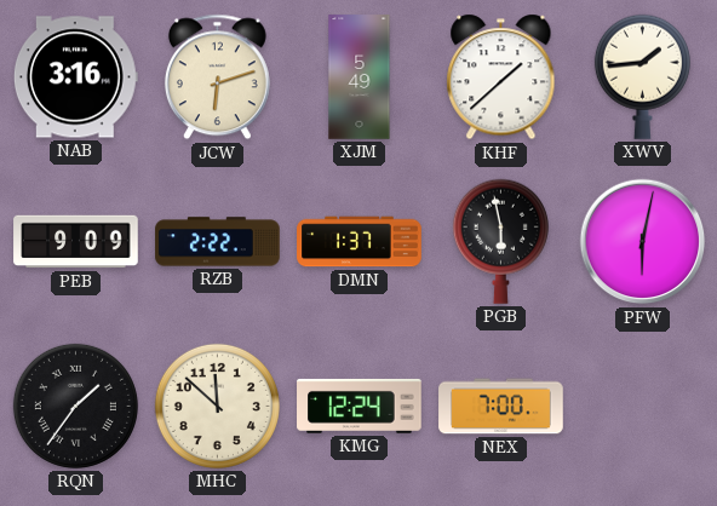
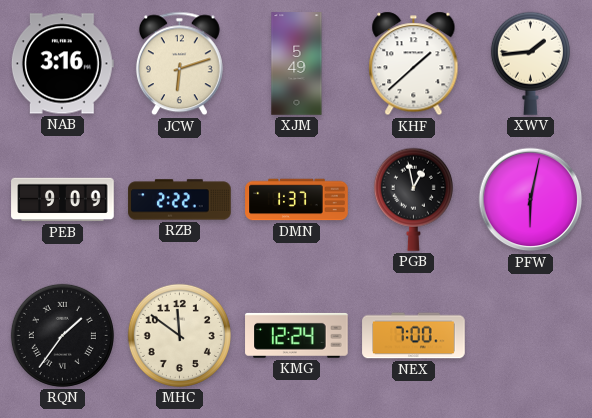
PGB: 5:58 -> 12:58 (413, 199)
MHC: 11:52 -> 11:51 (179, 335)
